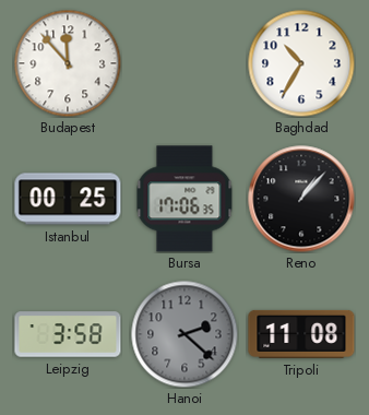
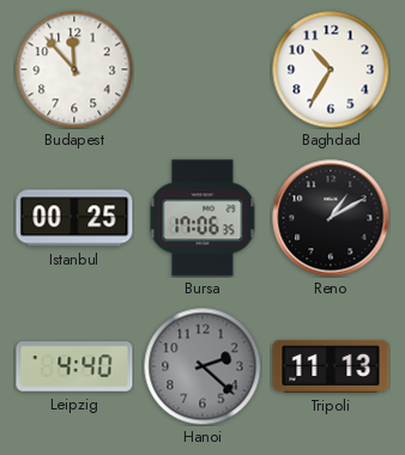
Reno: 1:07 -> 1:10 (331, 218)
Leipzig: 3:58 -> 4:40 (74, 366)
Tripoli: 11:08 -> 11:13 (331, 366)
